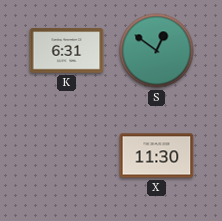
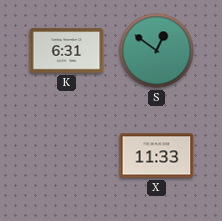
X: 11:30 -> 11:33 (157, 156)
